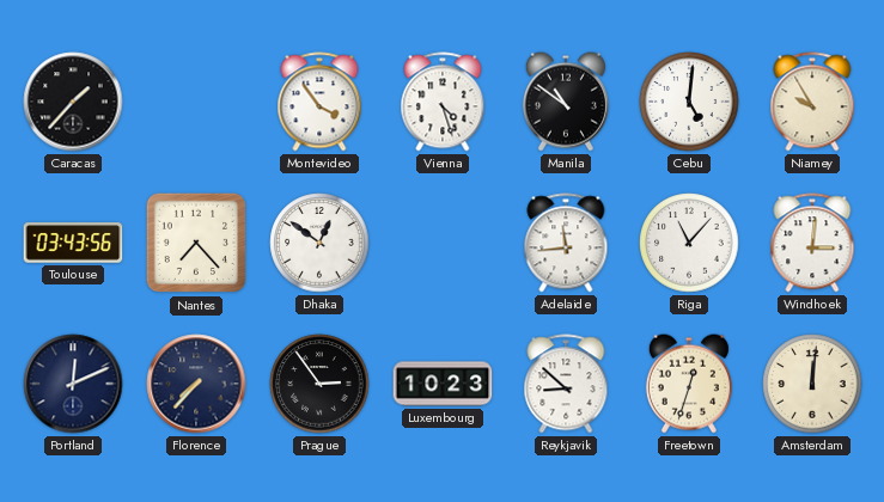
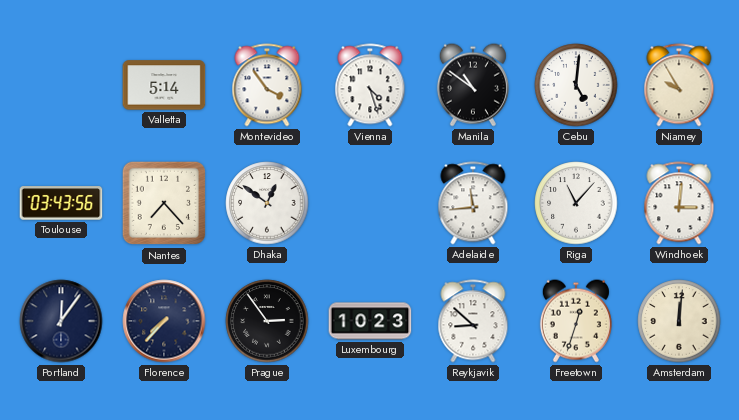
Caracas: 1:37 -> none (73, 102)
Valletta: none -> 5:14 (164, 85)
Portland: 12:11 -> 12:06 (61, 321)
